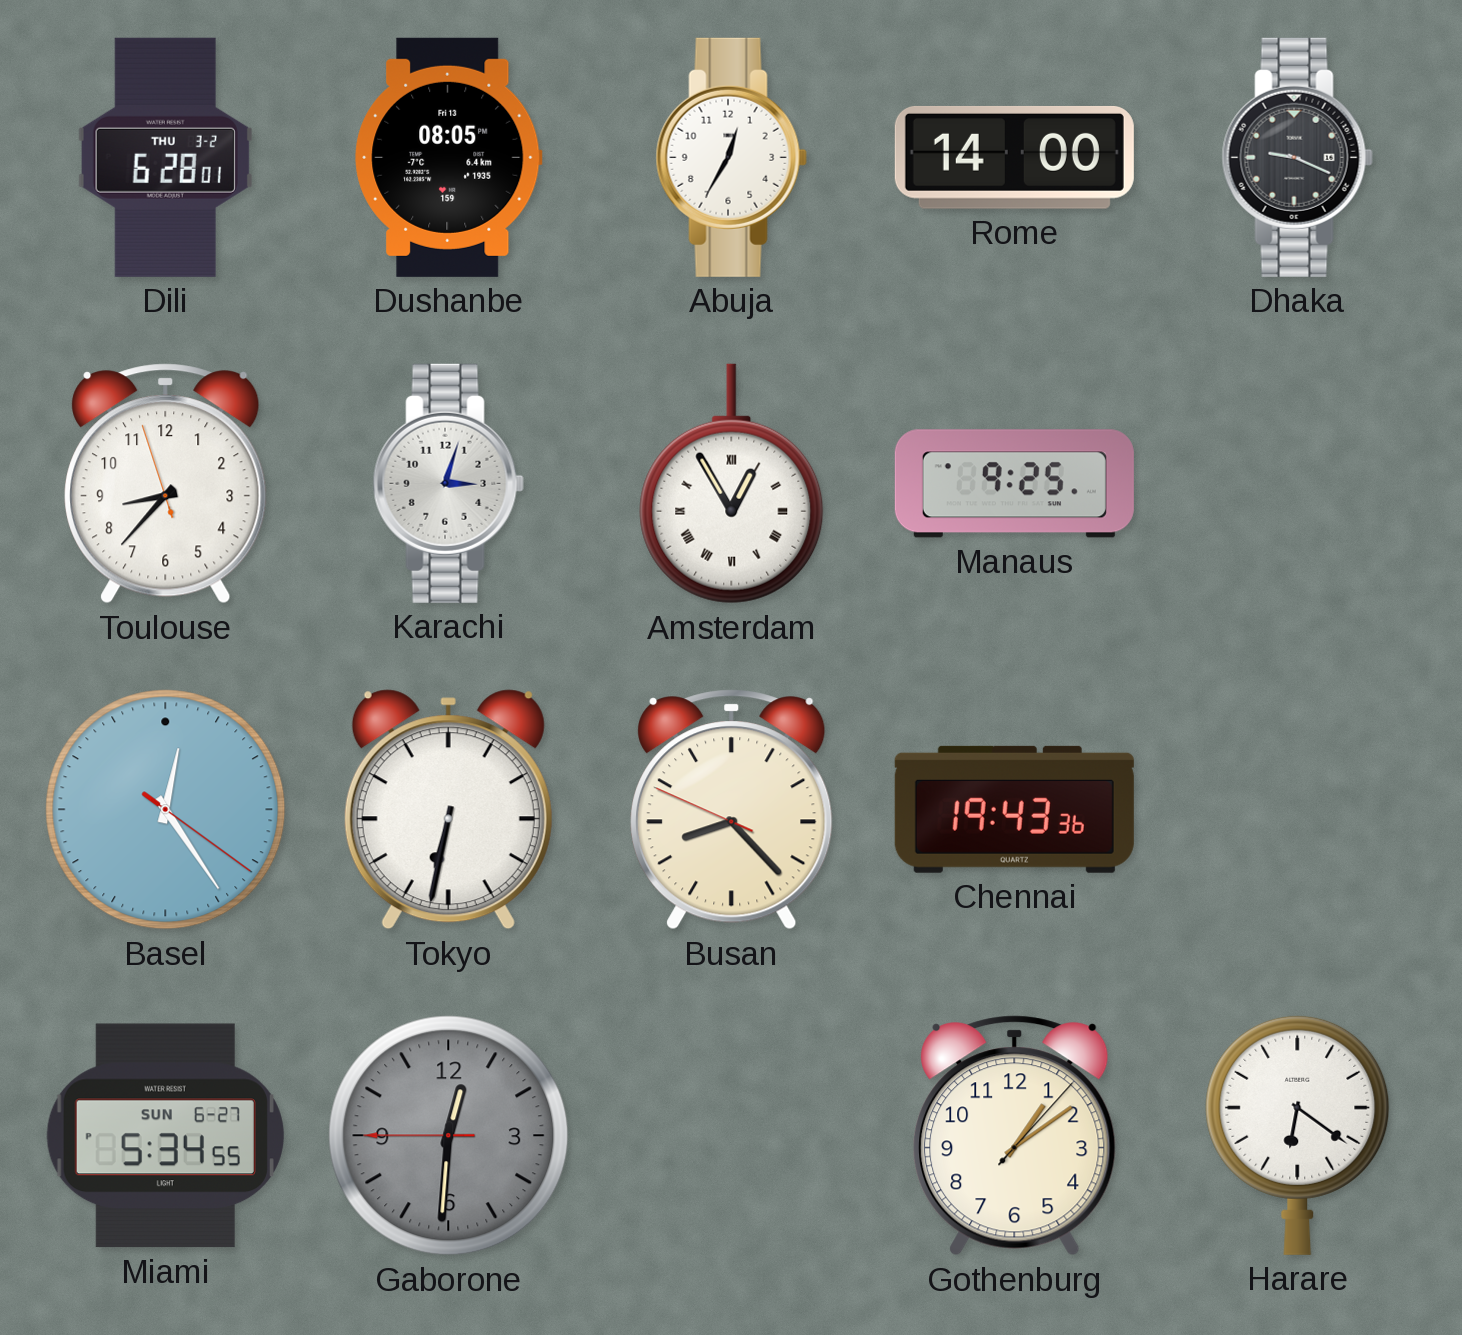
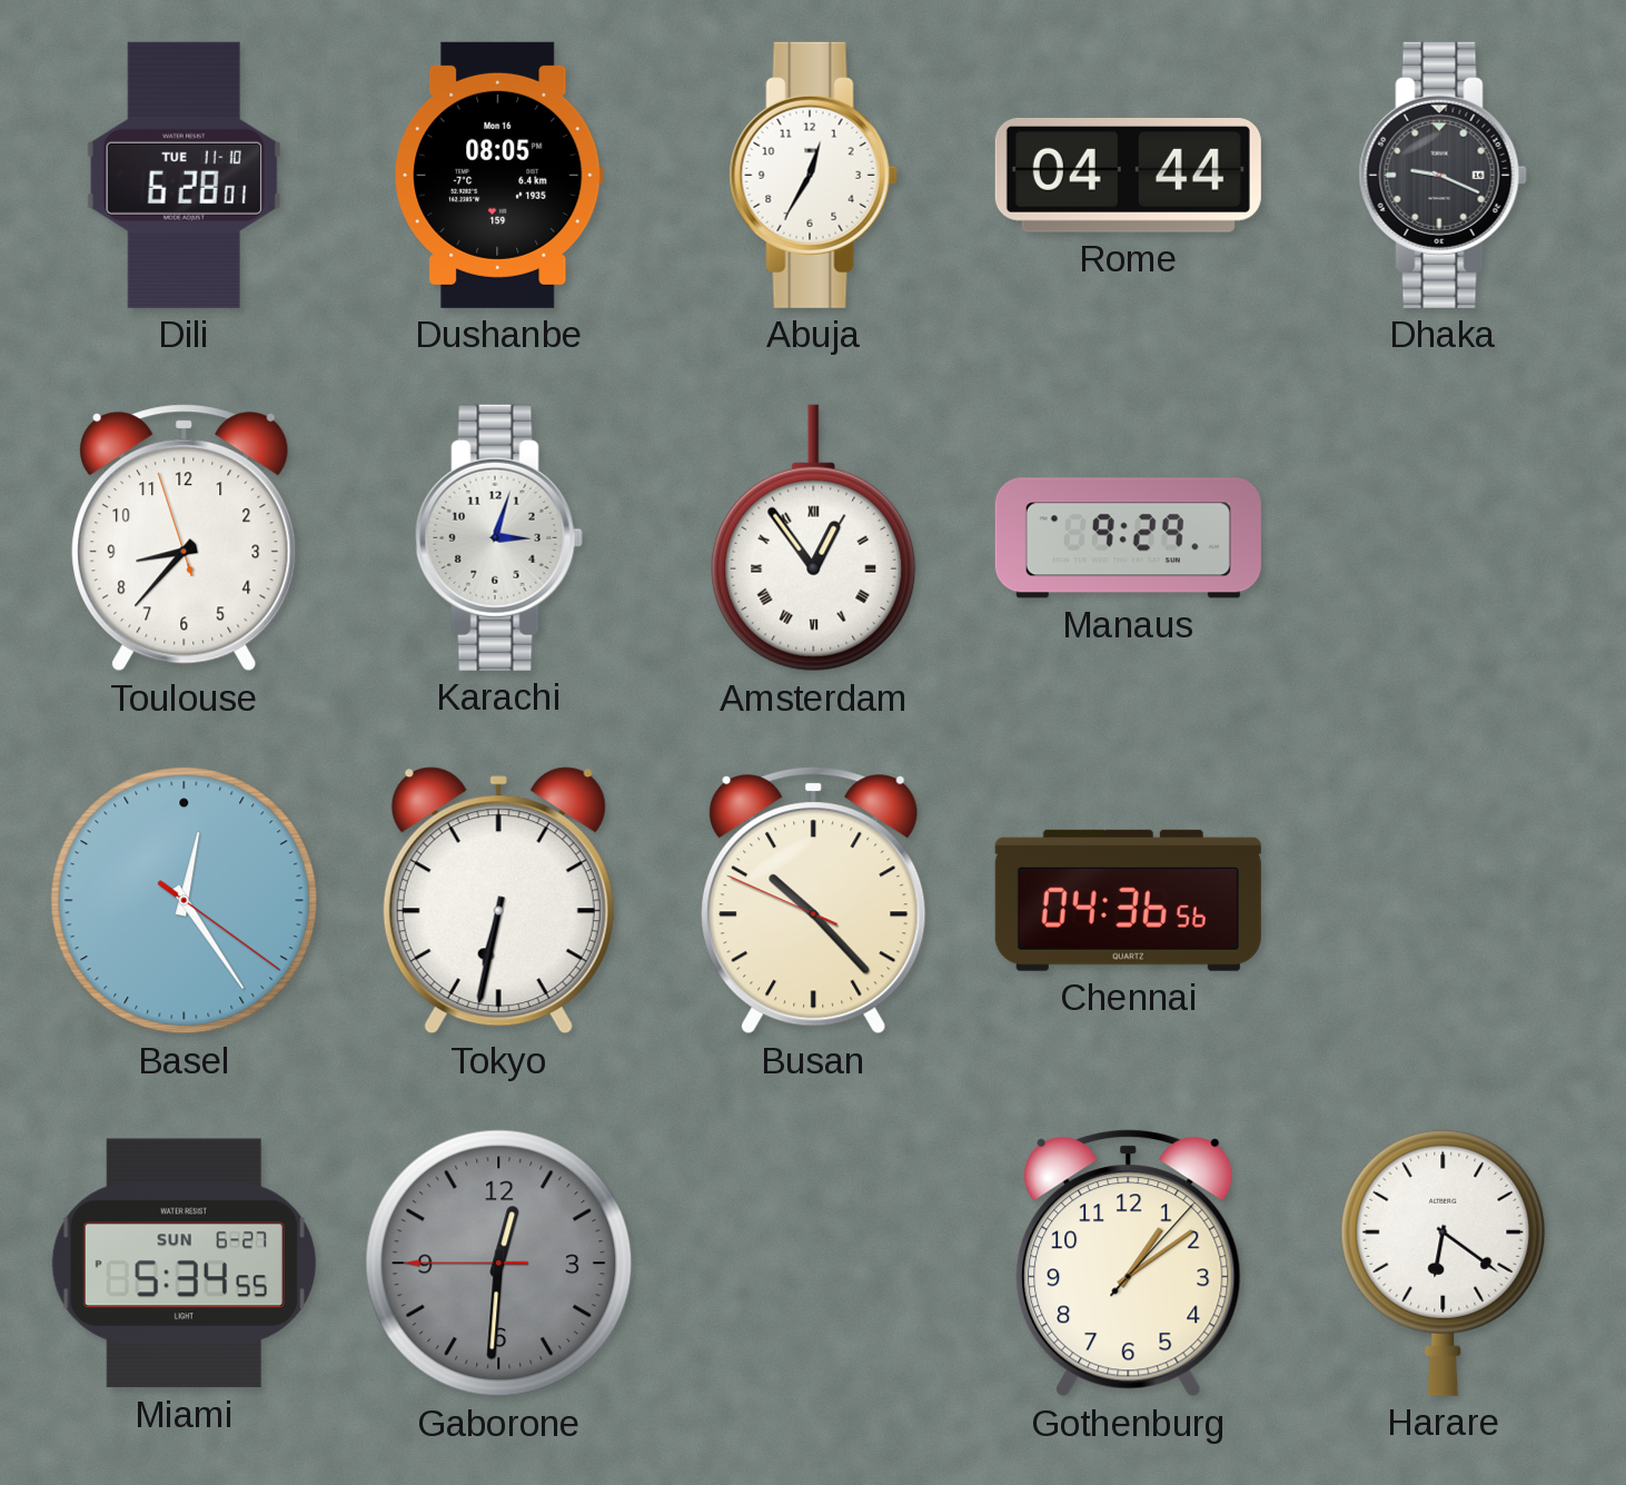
Dili date: THU 3-2 -> TUE 11-10 (184, 175)
Dushanbe date: Fri 13 -> Mon 16 (499, 175)
Rome: 14:00 -> 04:44 (1128, 175)
Amsterdam: 12:55 -> 12:54 (814, 538)
Manaus: 9:25 -> 9:29 (1128, 538)
Busan: 8:22 -> 10:22 (814, 901)
Chennai: 19:43 -> 04:36 (1128, 900)
